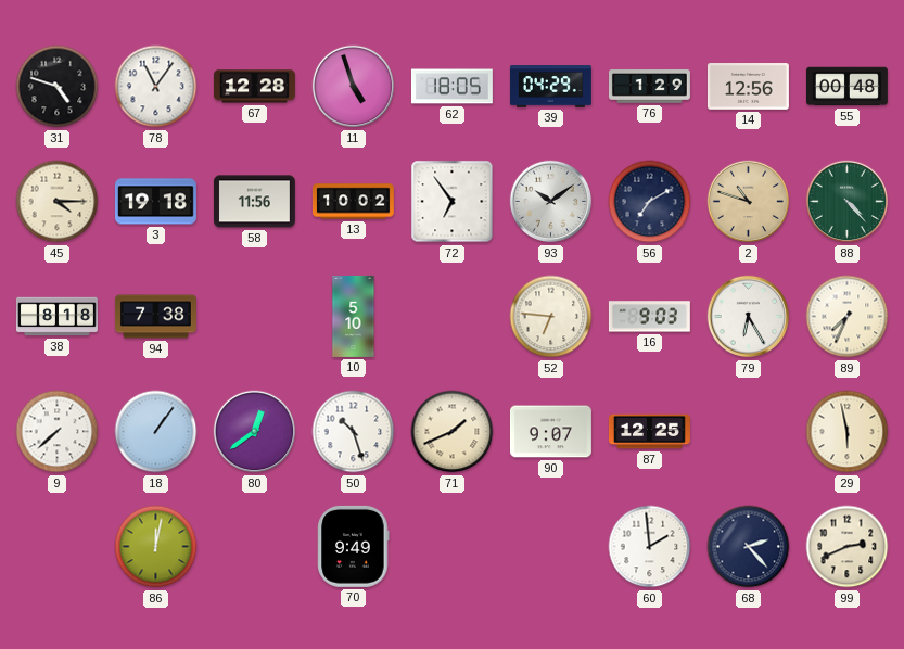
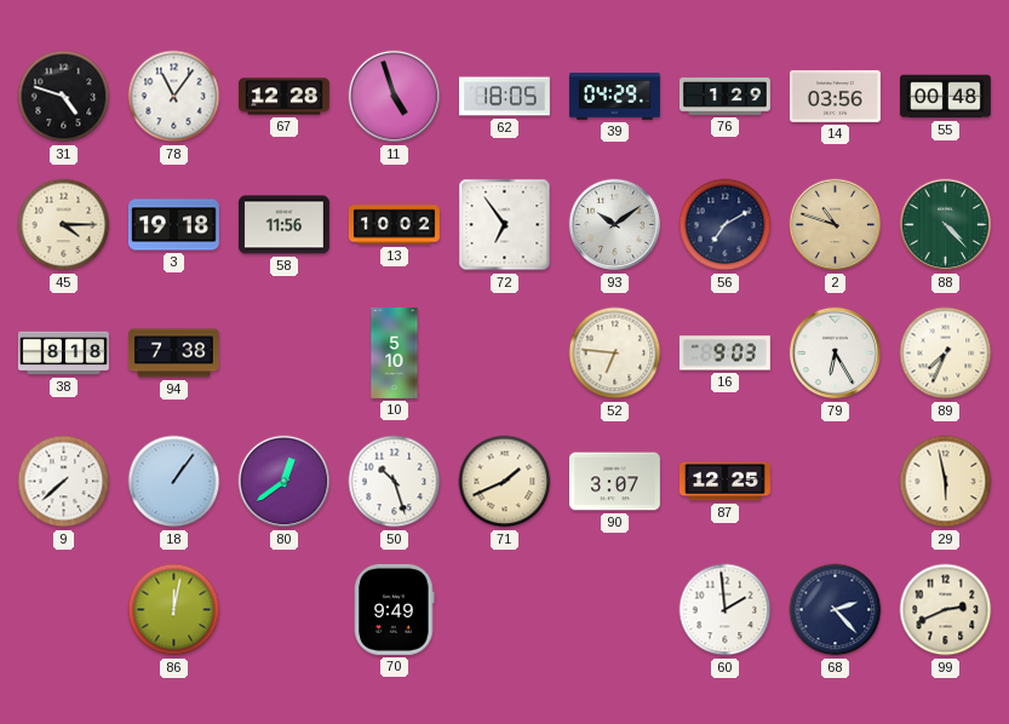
14: 12:56 -> 03:56 (835, 97)
90: 9:07 -> 3:07 (614, 482)
